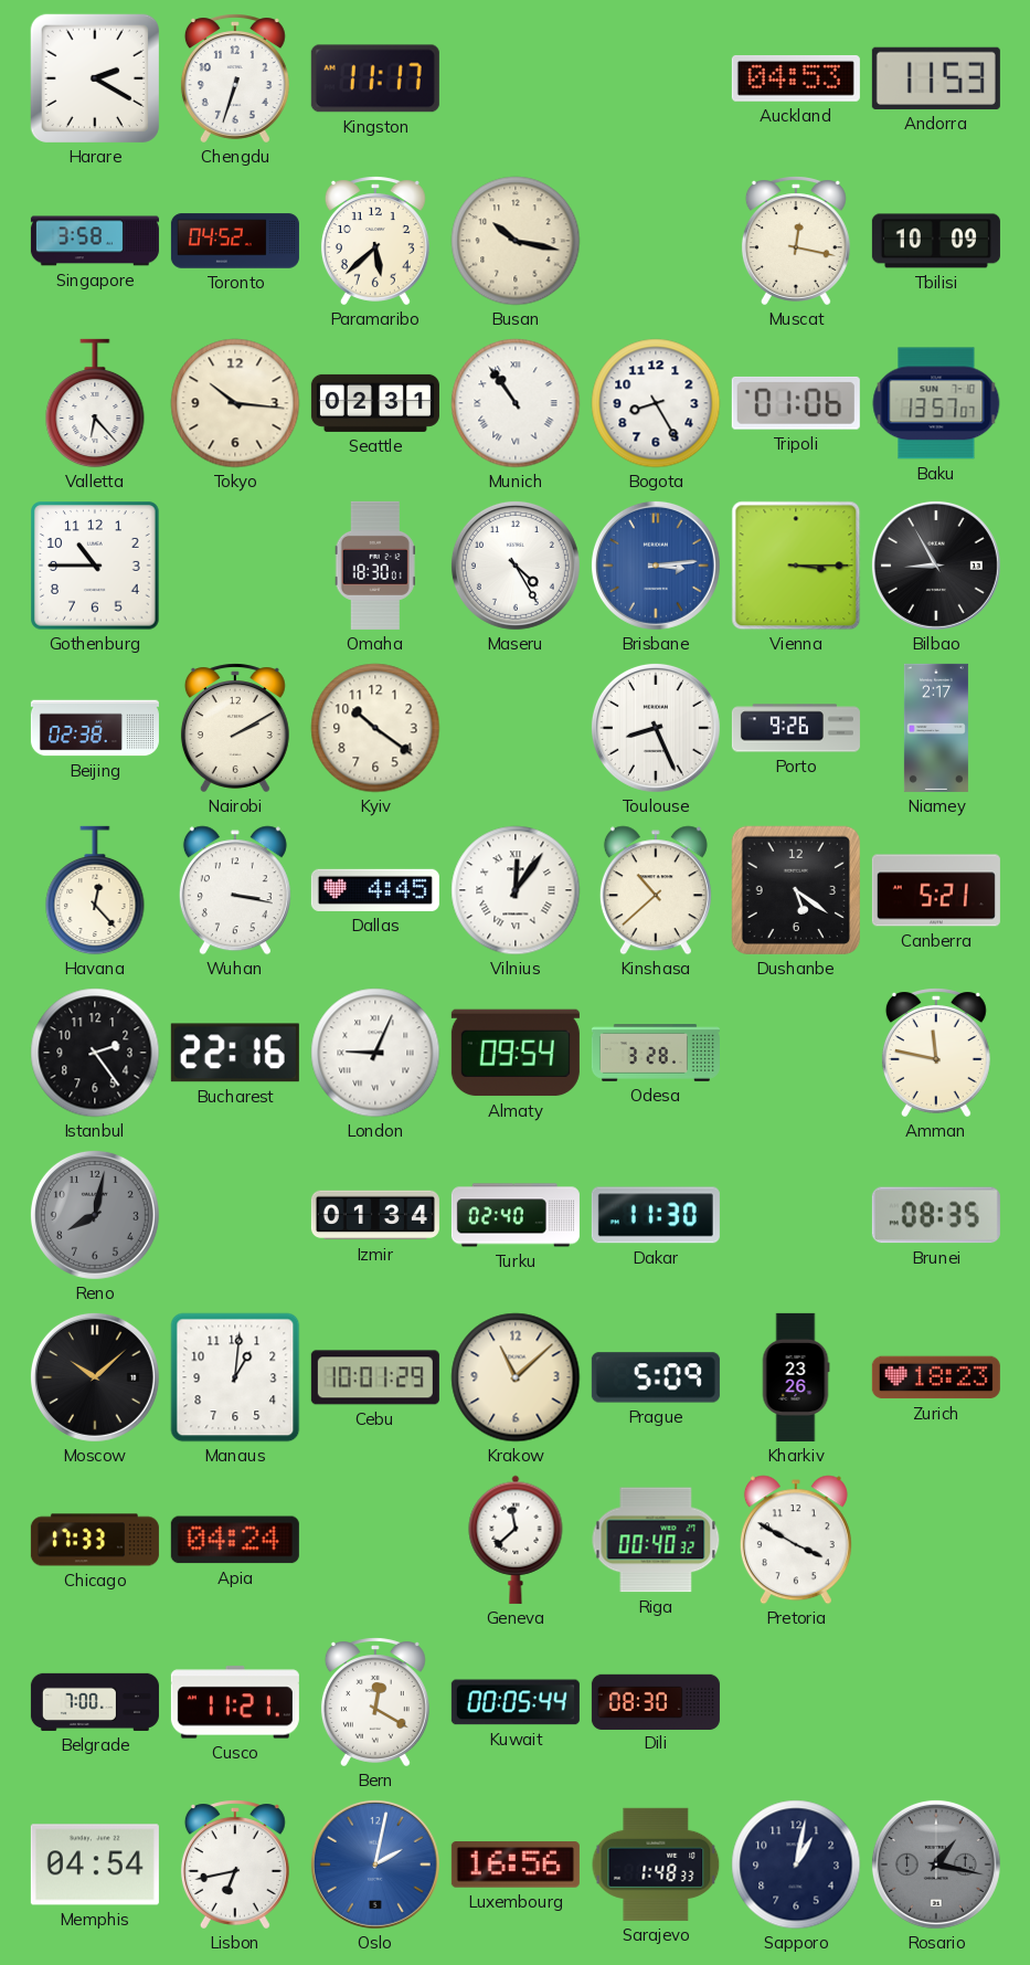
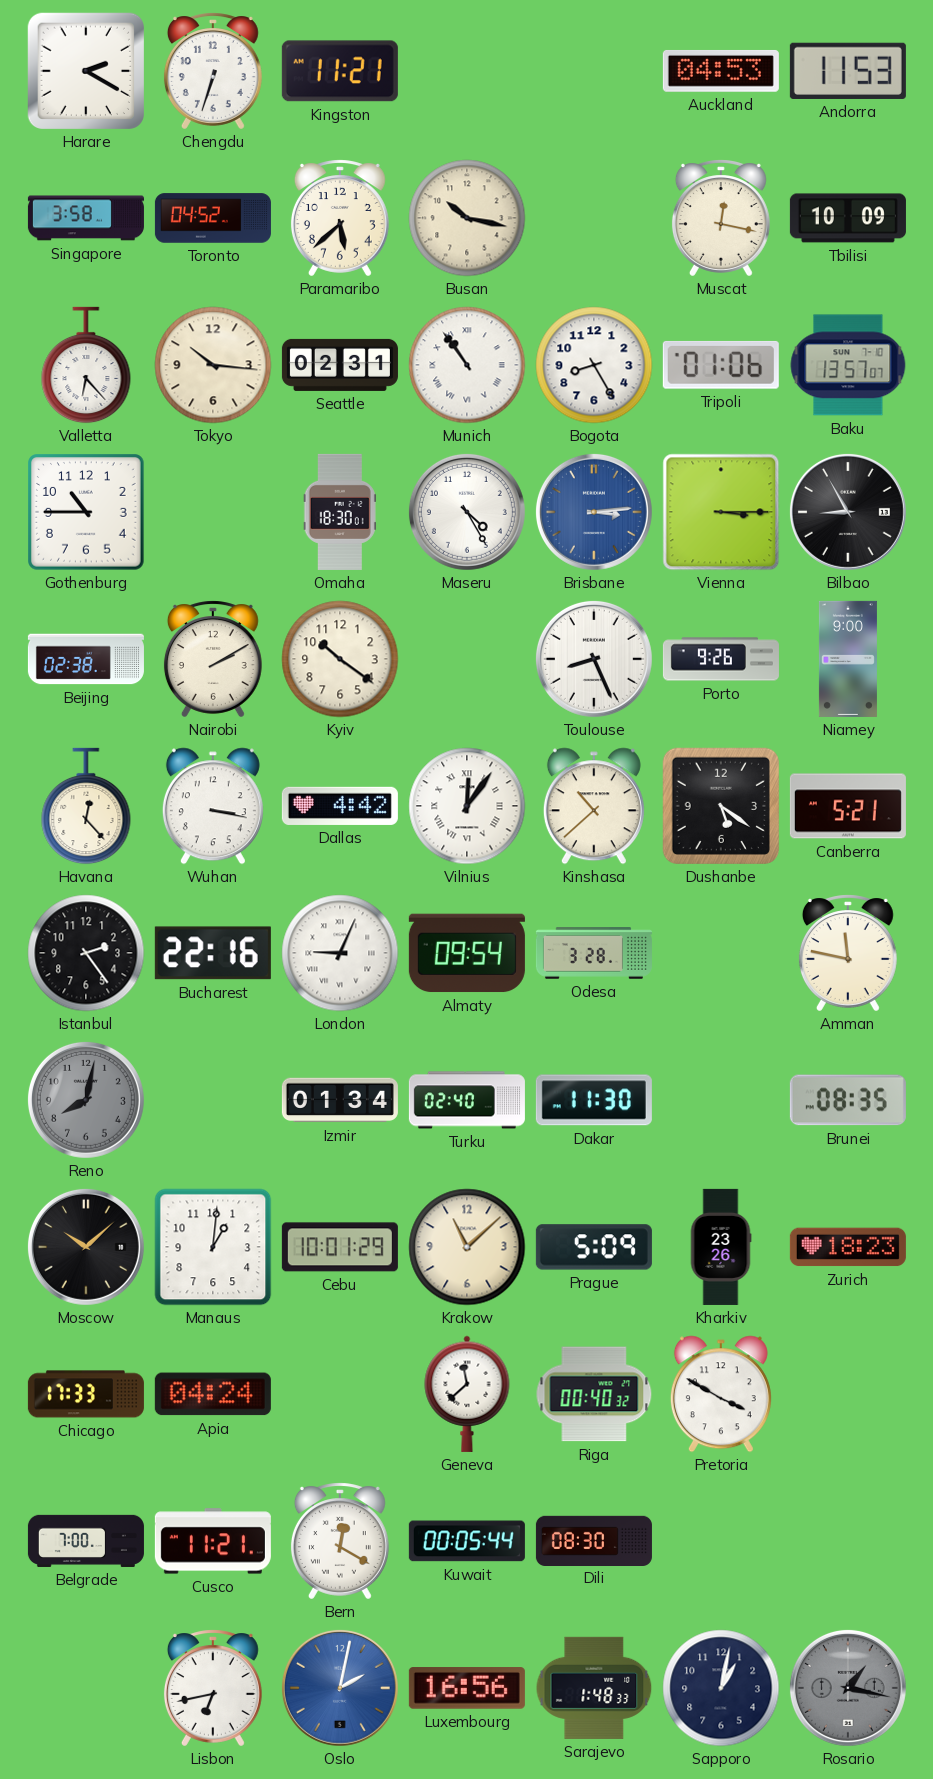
Kingston: 11:17 -> 11:21 (340, 71)
Niamey: 2:17 -> 9:00 (848, 659)
Dallas: 4:45 -> 4:42 (340, 806)
Memphis: 04:54 -> none (95, 1864)
